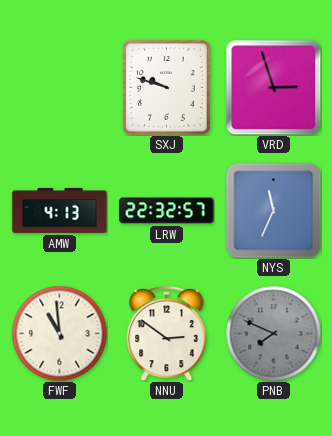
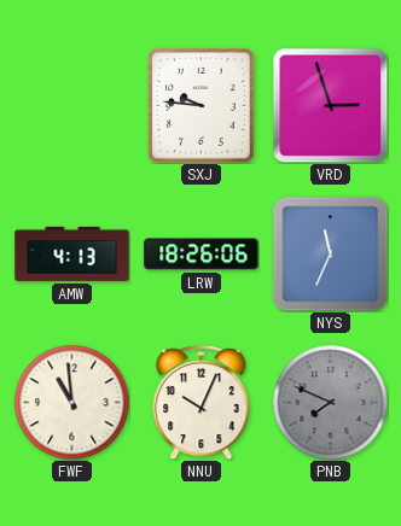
SXJ: 9:48 -> 9:46 (202, 106)
LRW: 22:32 -> 18:26 (202, 255)
NNU: 2:51 -> 10:04 (202, 402)
